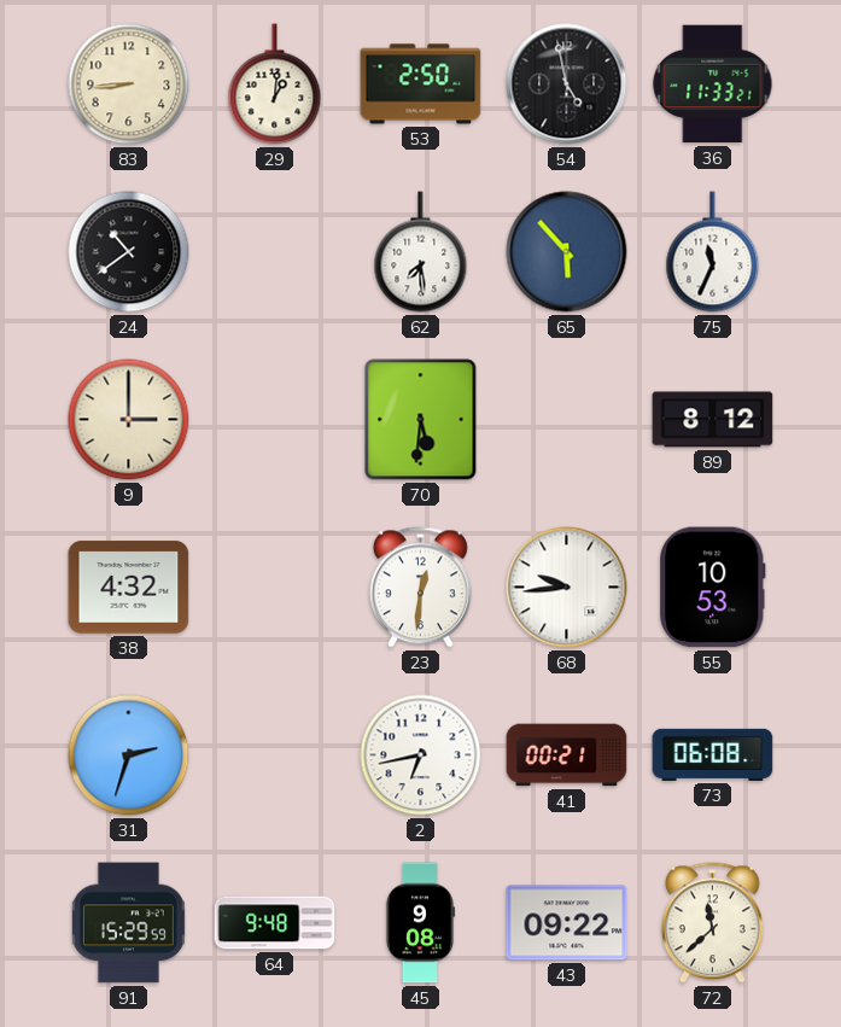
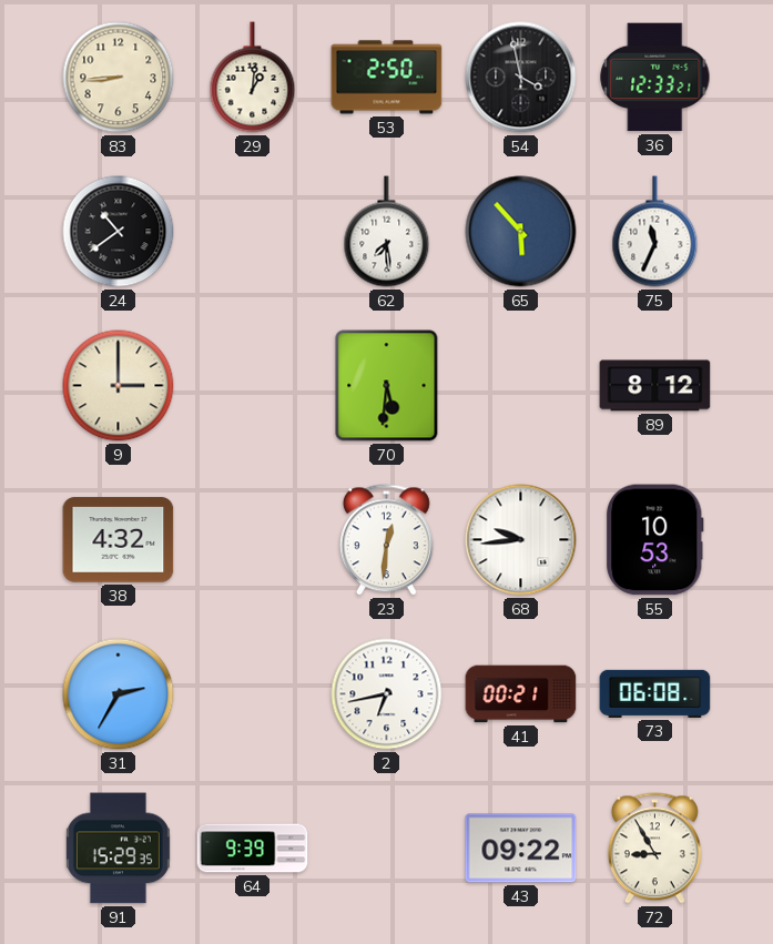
54: 4:58 -> 3:58 (521, 78)
36: 11:33 -> 12:33 (655, 78)
31: 2:33 -> 2:35 (119, 694)
91: 15:29:59 -> 15:29:35 (118, 849)
64: 9:48 -> 9:39 (253, 849)
45: 9:08 -> none (420, 923)
72: 11:38 -> 8:55 (654, 849)
